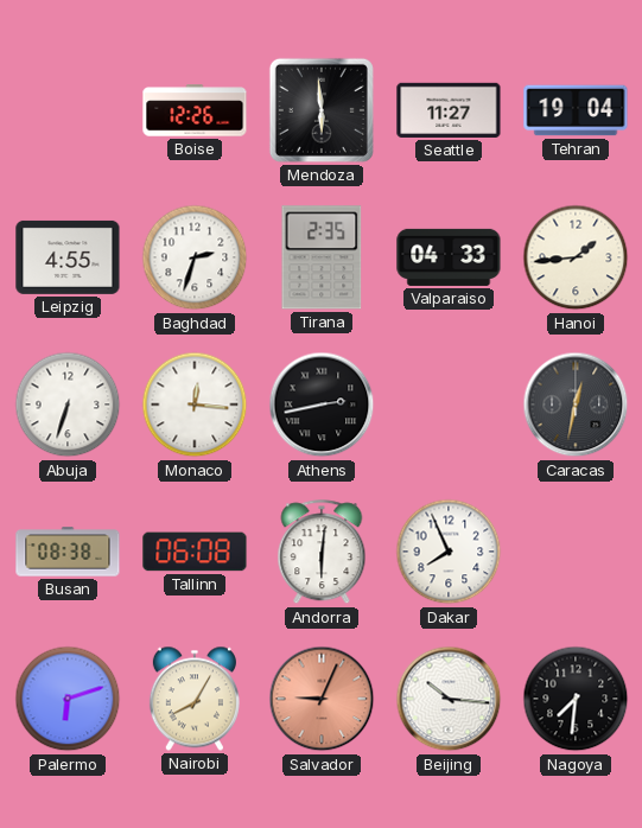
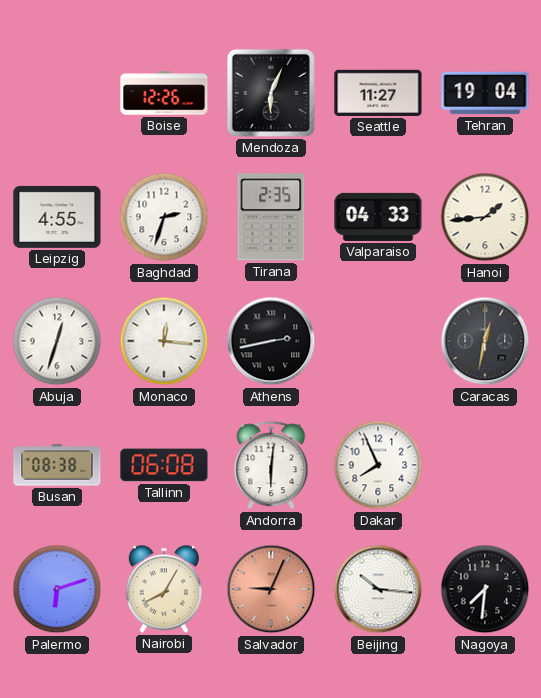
Mendoza: 5:59 -> 6:04 (271, 93)
Abuja: 6:33 -> 12:33 (57, 341)
